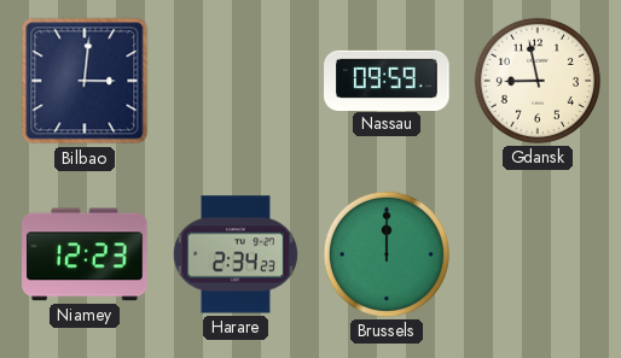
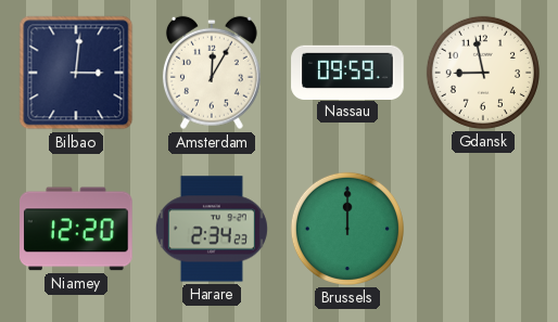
Amsterdam: none -> 12:05 (212, 73)
Niamey: 12:23 -> 12:20 (76, 229)
